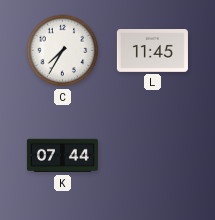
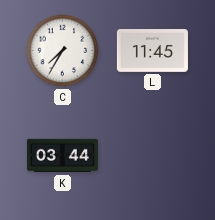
K: 07:44 -> 03:44 (62, 156)
